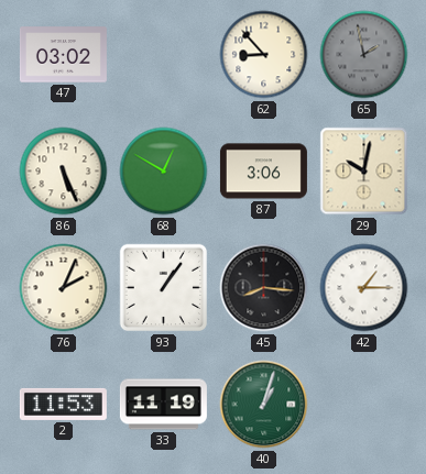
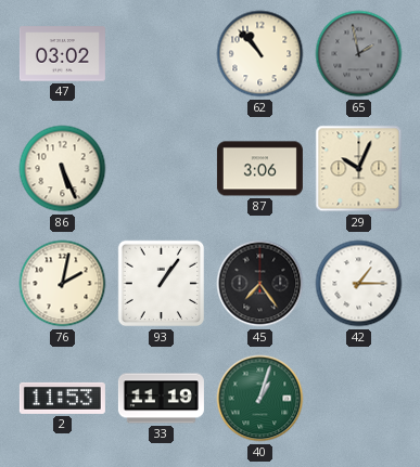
62: 8:53 -> 10:53 (260, 54)
68: 12:50 -> none (164, 172)
29: 10:02 -> 10:04 (359, 169)
76: 2:04 -> 2:02 (63, 284)
45: 8:16 -> 7:24 (260, 284)
